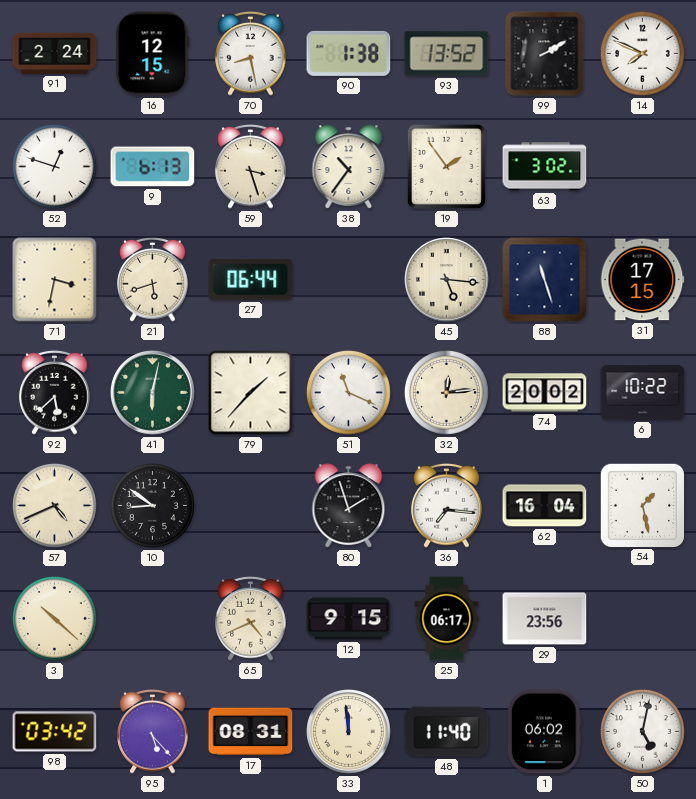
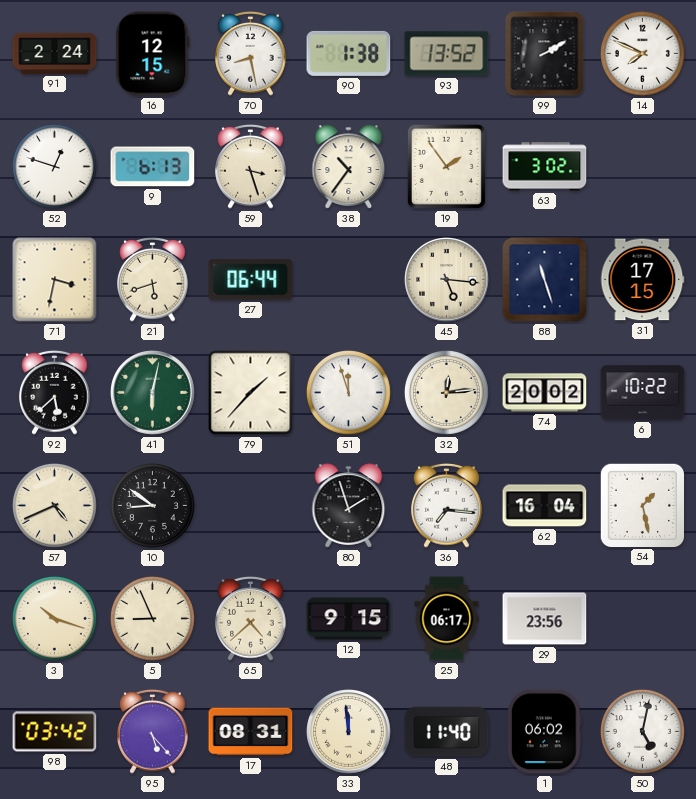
51: 11:19 -> 11:57 (348, 392)
3: 10:22 -> 10:18 (54, 618)
5: none -> 8:56 (152, 618)
65: 4:41 -> 4:38 (251, 619)
